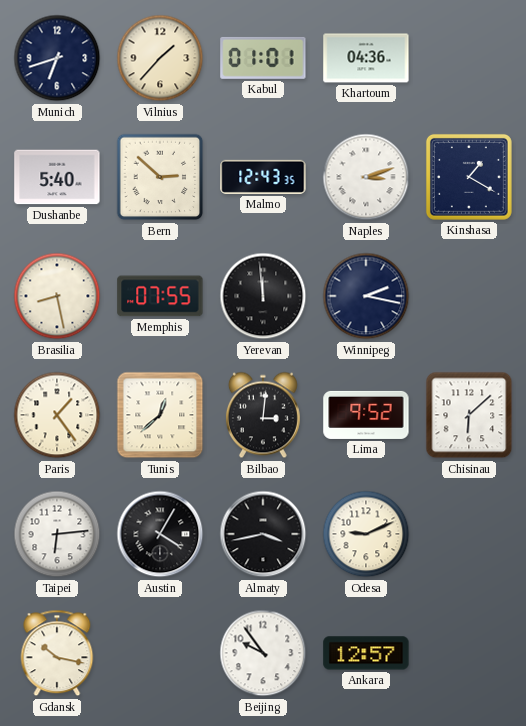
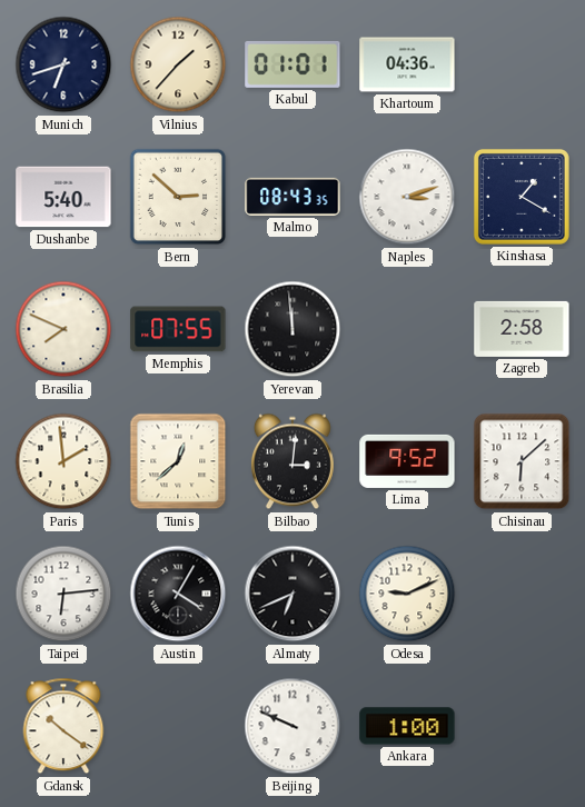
Malmo: 12:43 -> 08:43 (292, 197)
Brasilia: 8:28 -> 7:49 (63, 329)
Winnipeg: 2:17 -> none (366, 296)
Zagreb: none -> 2:58 (522, 329)
Paris: 1:24 -> 1:59 (63, 461)
Almaty: 3:43 -> 6:41 (292, 594)
Gdansk: 10:17 -> 10:21 (63, 726)
Beijing: 9:54 -> 9:49 (292, 726)
Ankara: 12:57 -> 1:00 (407, 726)
